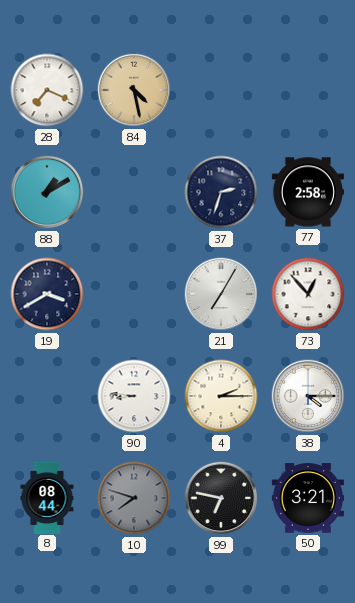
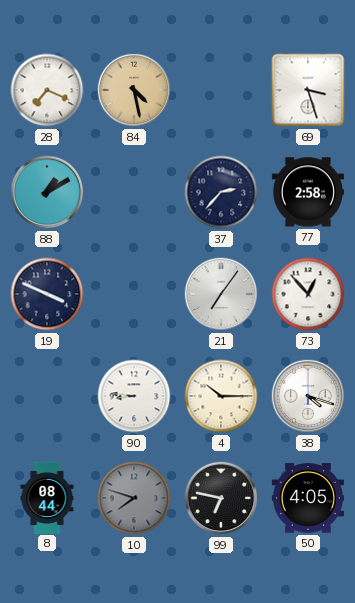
69: none -> 3:27 (308, 90)
37: 2:33 -> 2:37 (221, 192)
19: 3:40 -> 3:49 (47, 294)
21: 7:05 -> 7:06 (221, 294)
4: 2:15 -> 10:15 (221, 396)
38: 4:15 -> 4:18 (308, 396)
50: 3:21 -> 4:05 (307, 498)
